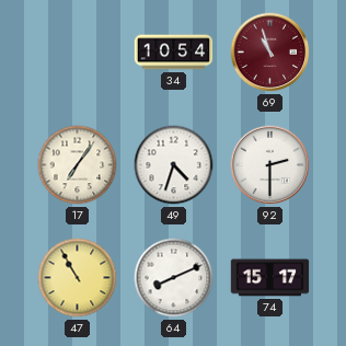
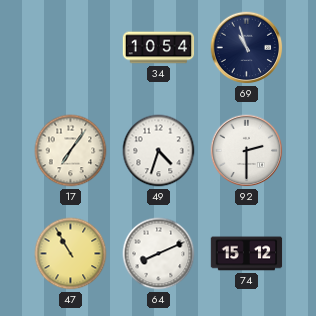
69 dial: burgundy -> navy (247, 48)
74: 15:17 -> 15:12 (247, 254)
